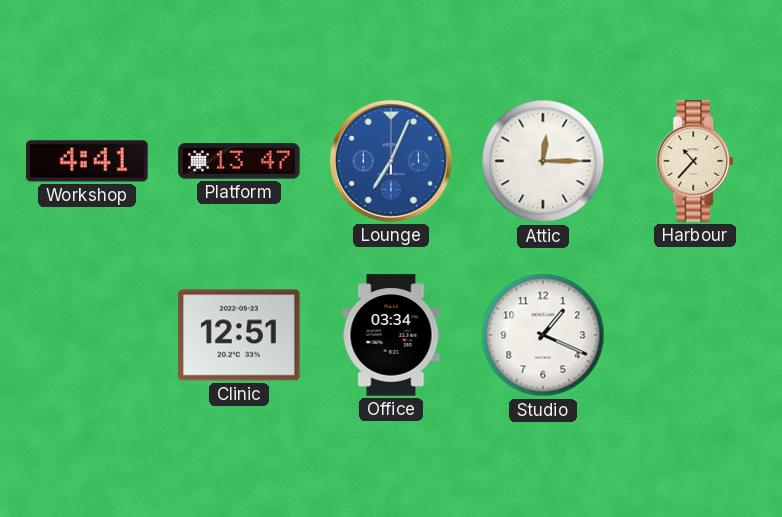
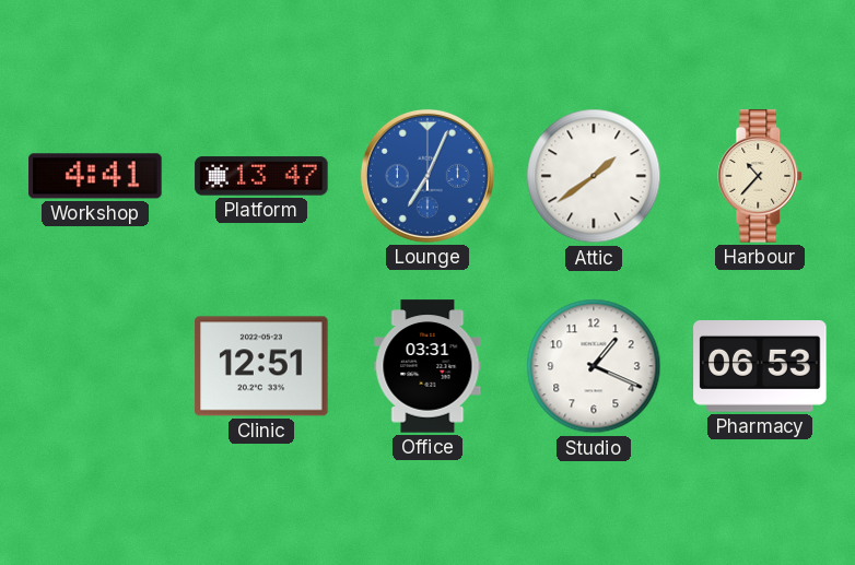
Attic: 12:15 -> 1:39 (594, 176)
Office: 03:34 -> 03:31 (427, 366)
Pharmacy: none -> 06:53 (760, 367)
